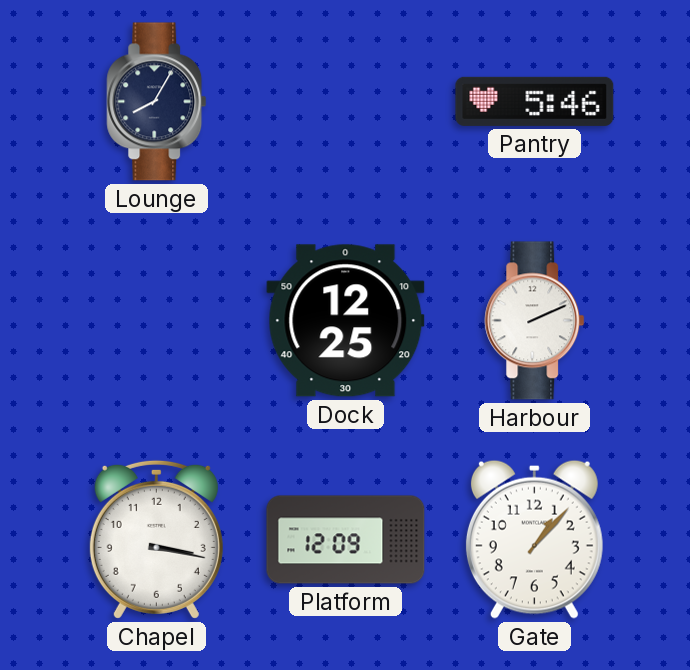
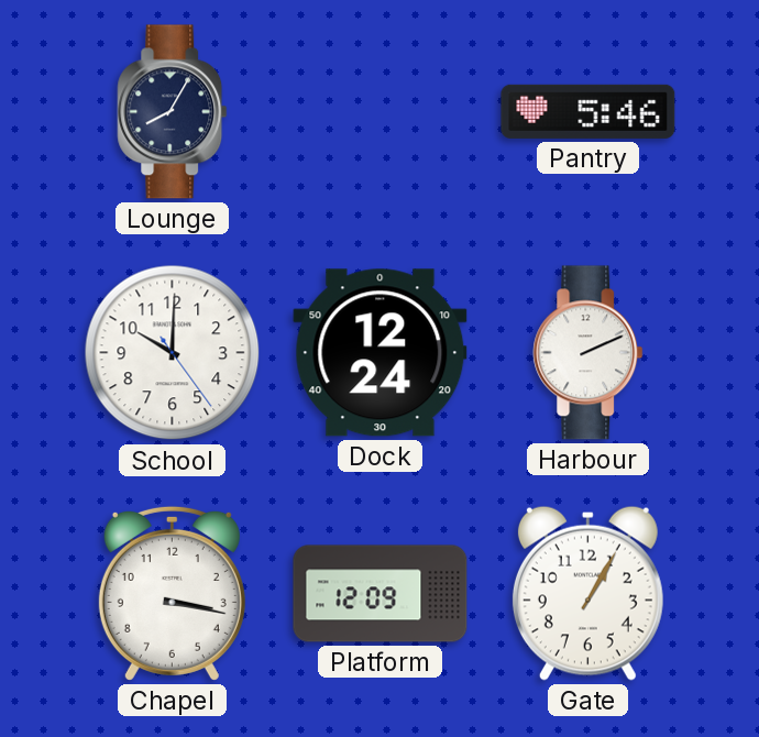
School: none -> 10:00 (173, 353)
Dock: 12:25 -> 12:24 (381, 353)
Gate: 1:07 -> 1:05 (587, 593)
